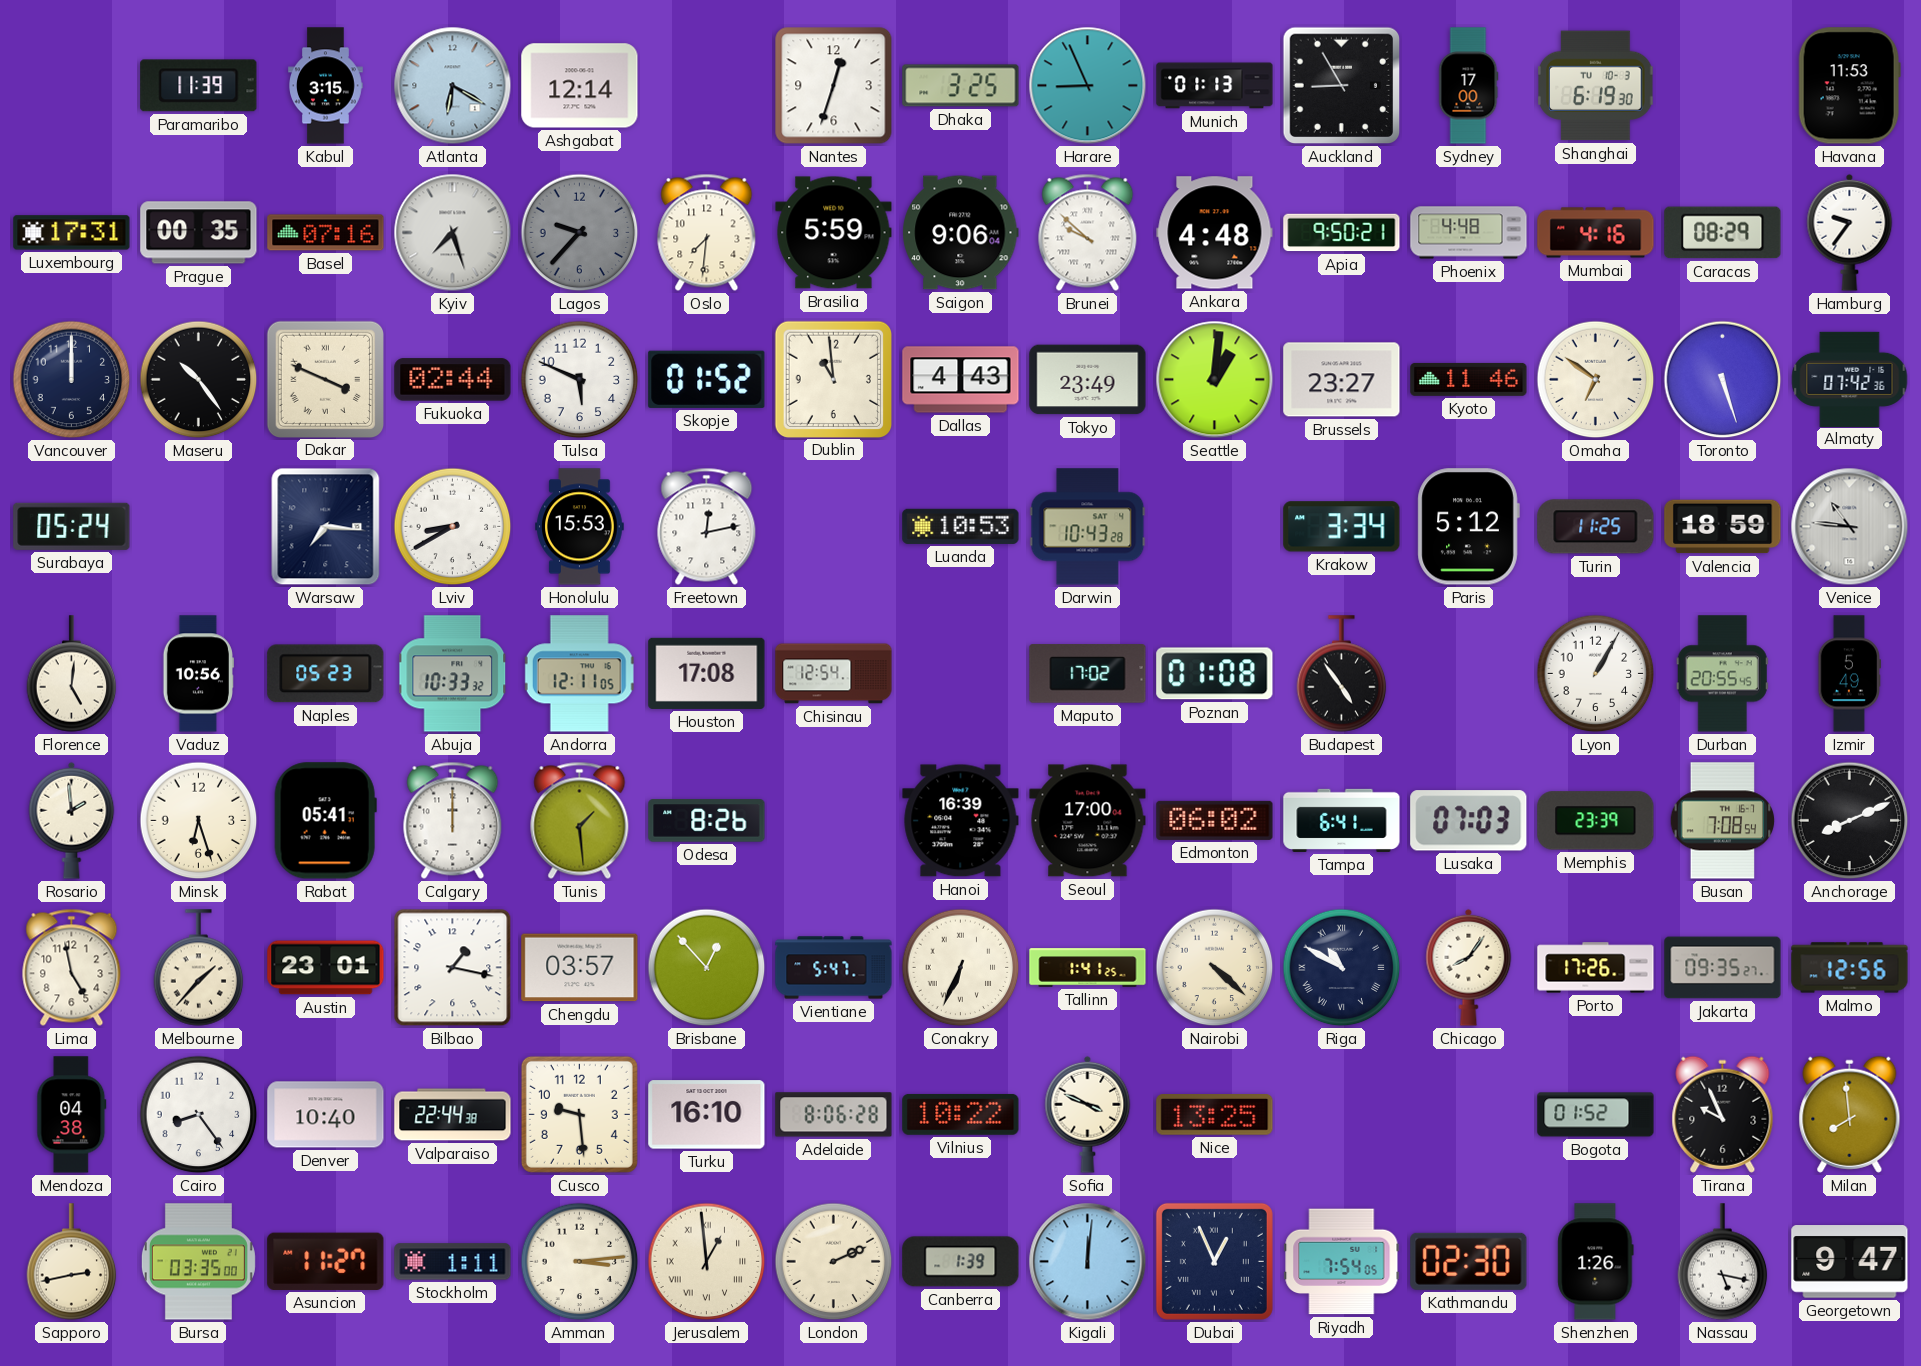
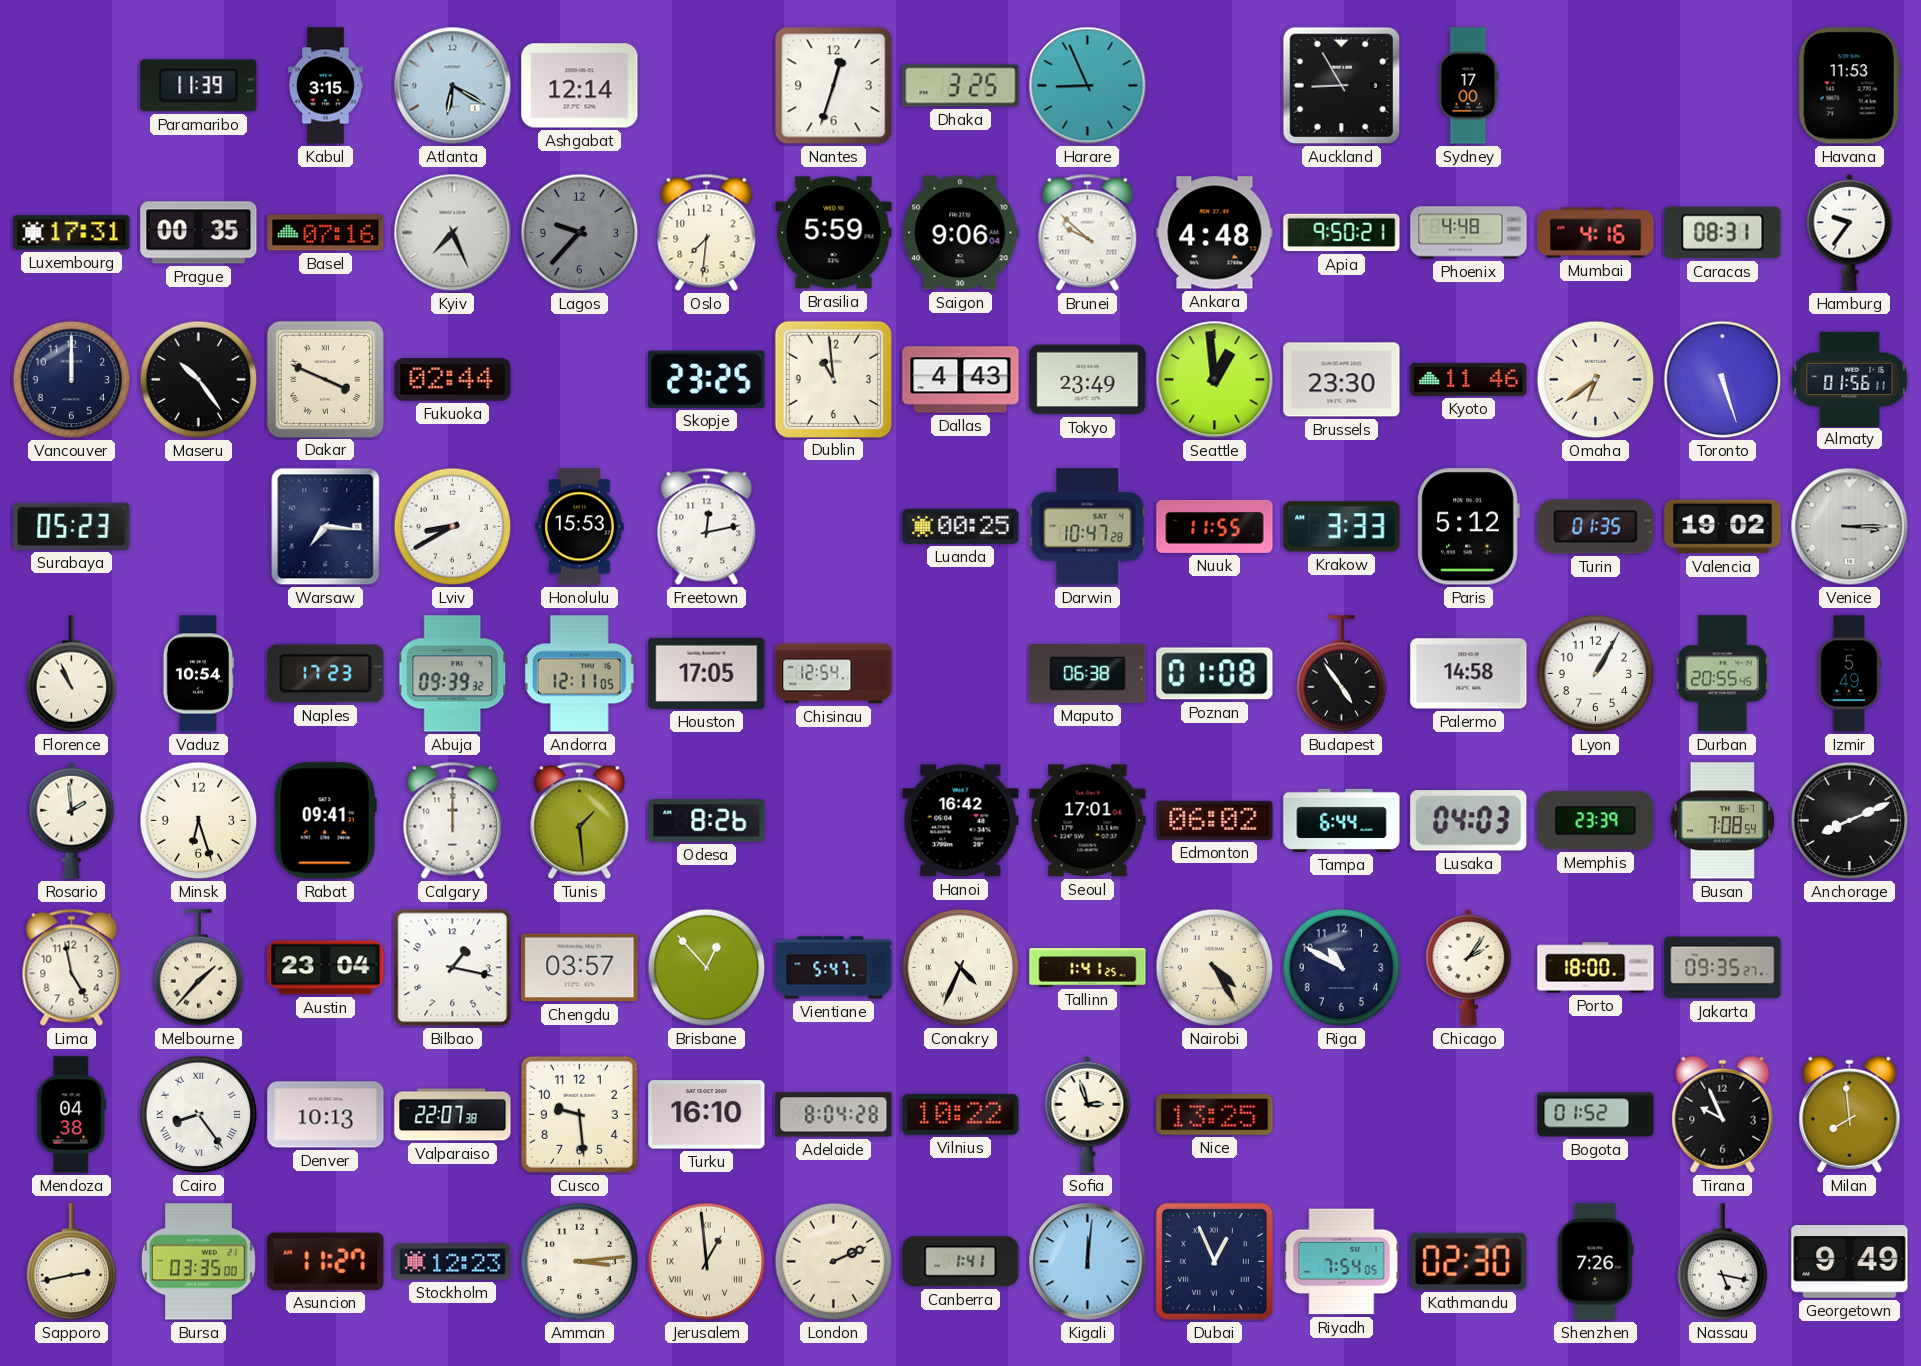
Munich: 01:13 -> none (1215, 86)
Shanghai: 6:19 -> none (1596, 86)
Kyiv: 7:27 -> 7:26 (453, 233)
Caracas: 08:29 -> 08:31 (1723, 233)
Tulsa: 5:49 -> none (580, 380)
Skopje: 01:52 -> 23:25 (707, 379)
Seattle: 1:01 -> 12:59 (1215, 380)
Brussels: 23:27 -> 23:30 (1342, 380)
Omaha: 6:51 -> 6:39 (1596, 380)
Almaty: 07:42 -> 01:56 (1850, 379)
Surabaya: 05:24 -> 05:23 (72, 526)
Luanda: 10:53 -> 00:25 (961, 526)
Darwin: 10:43 -> 10:47 (1088, 527)
Nuuk: none -> 11:55 (1215, 526)
Krakow: 3:34 -> 3:33 (1342, 527)
Turin: 11:25 -> 01:35 (1596, 527)
Valencia: 18:59 -> 19:02 (1723, 527)
Venice: 10:46 -> 3:15 (1850, 527)
Florence: 5:01 -> 10:56 (72, 674)
Vaduz: 10:56 -> 10:54 (198, 674)
Naples: 05:23 -> 17:23 (326, 674)
Abuja: 10:33 -> 09:39 (453, 674)
Houston: 17:08 -> 17:05 (707, 673)
Maputo: 17:02 -> 06:38 (1088, 674)
Palermo: none -> 14:58 (1469, 674)
Rabat: 05:41 -> 09:41 (325, 821)
Hanoi: 16:39 -> 16:42 (961, 821)
Seoul: 17:00 -> 17:01 (1088, 821)
Tampa: 6:41 -> 6:44 (1342, 820)
Lusaka: 07:03 -> 04:03 (1469, 821)
Austin: 23:01 -> 23:04 (326, 968)
Conakry: 6:34 -> 4:34 (961, 968)
Nairobi: 4:22 -> 4:25 (1215, 968)
Riga numerals: Roman -> Arabic (1342, 968)
Chicago: 8:06 -> 2:06 (1469, 967)
Porto: 17:26 -> 18:00 (1596, 968)
Malmo: 12:56 -> none (1850, 968)
Cairo numerals: Arabic -> Roman (199, 1115)
Denver: 10:40 -> 10:13 (326, 1115)
Valparaiso: 22:44 -> 22:07 (453, 1115)
Adelaide: 8:06 -> 8:04 (834, 1115)
Sofia: 3:49 -> 2:57 (1088, 1114)
Stockholm: 1:11 -> 12:23 (453, 1262)
Canberra: 1:39 -> 1:41 (961, 1262)
Shenzhen: 1:26 -> 7:26 (1596, 1262)
Georgetown: 9:47 -> 9:49 (1850, 1262)
